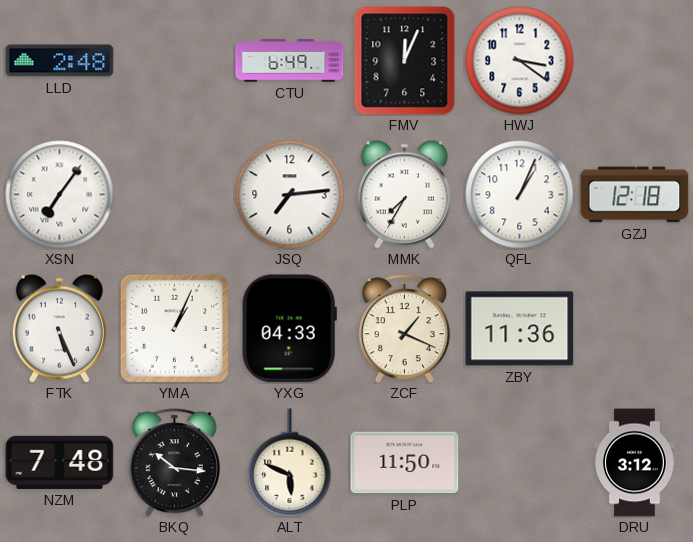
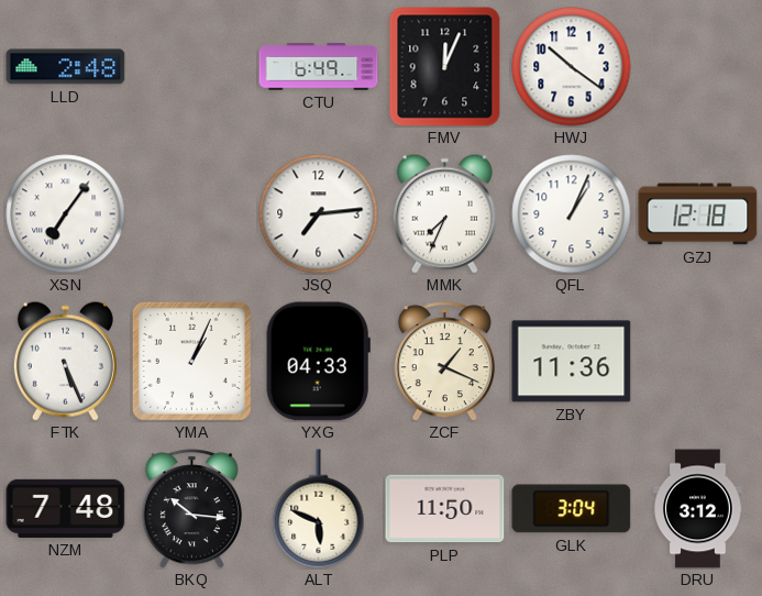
HWJ: 3:21 -> 10:21 (572, 67)
MMK: 7:35 -> 7:34 (444, 213)
GLK: none -> 3:04 (572, 509)
